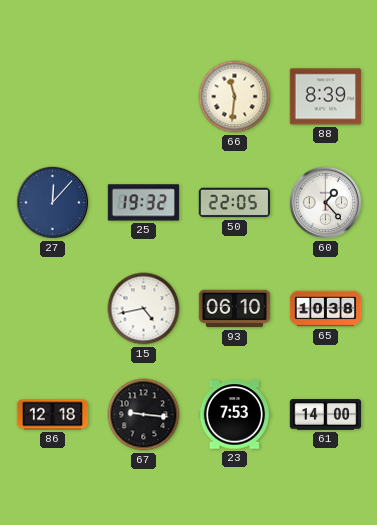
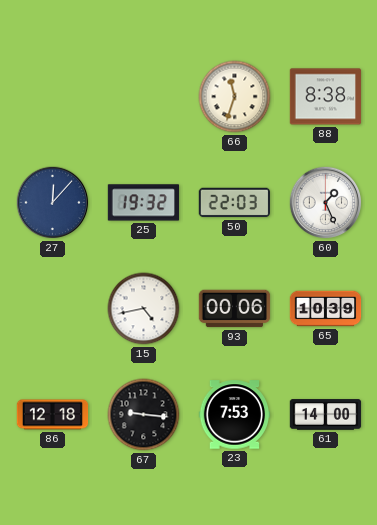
66: 11:31 -> 11:33 (235, 97)
88: 8:39 -> 8:38 (326, 97)
50: 22:05 -> 22:03 (235, 203)
60: 1:23 -> 1:26 (326, 203)
93: 06:10 -> 00:06 (235, 309)
65: 10:38 -> 10:39 (326, 309)
